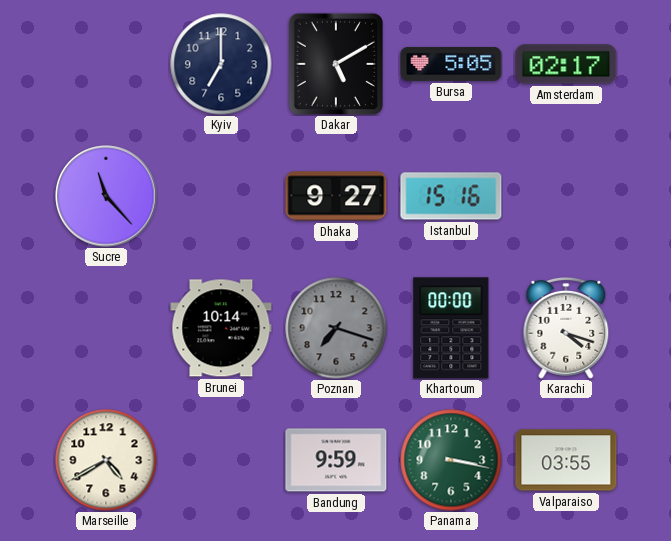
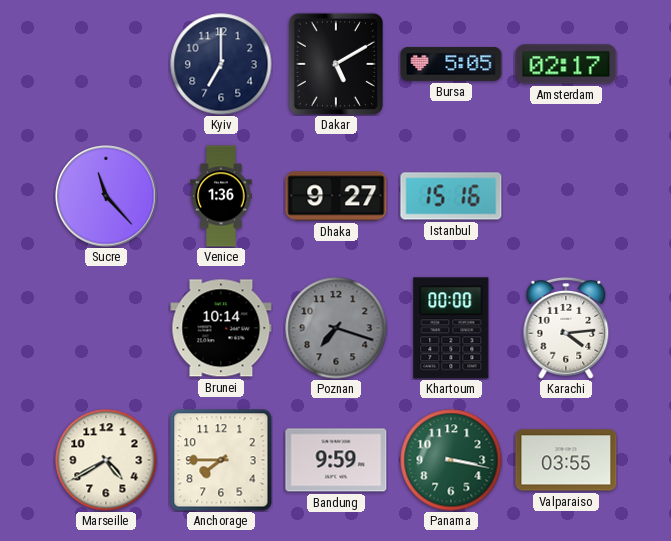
Venice: none -> 1:36 (221, 196)
Karachi: 4:18 -> 4:14 (566, 329)
Anchorage: none -> 7:45 (221, 460)
